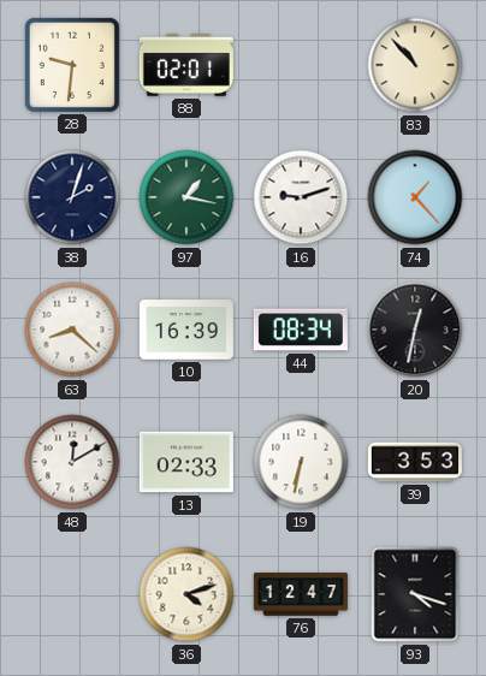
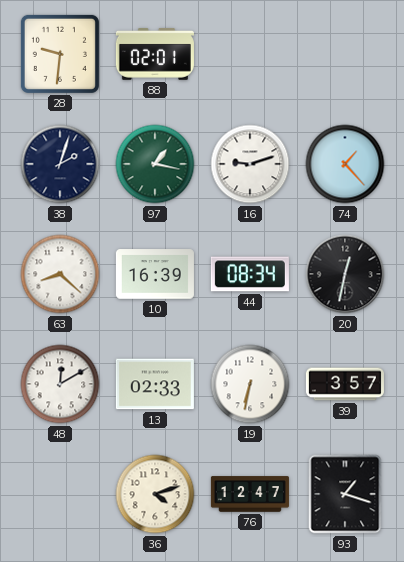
83: 10:53 -> none (415, 65)
39: 3:53 -> 3:57 (345, 384)
93: 4:18 -> 1:18 (345, 494)
